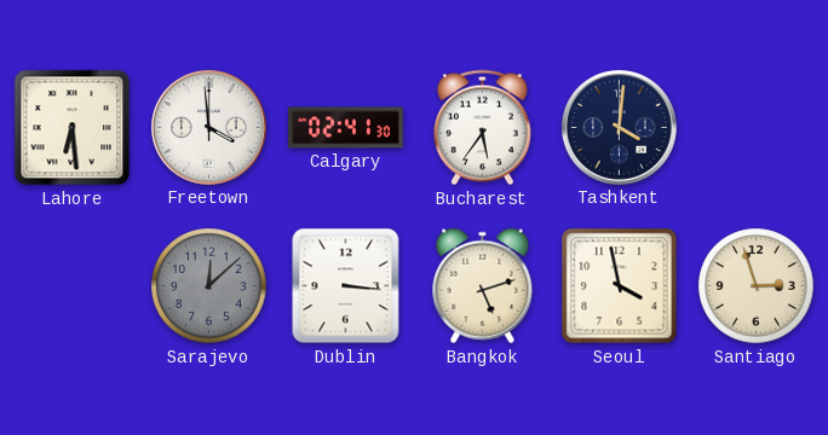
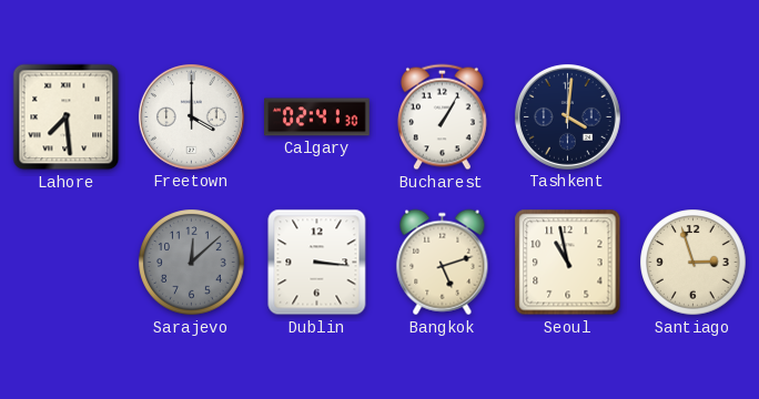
Lahore: 6:29 -> 7:29 (67, 117)
Freetown: 3:59 -> 4:00 (191, 116)
Bucharest: 5:36 -> 1:05 (442, 117)
Seoul: 3:58 -> 10:58 (568, 263)
